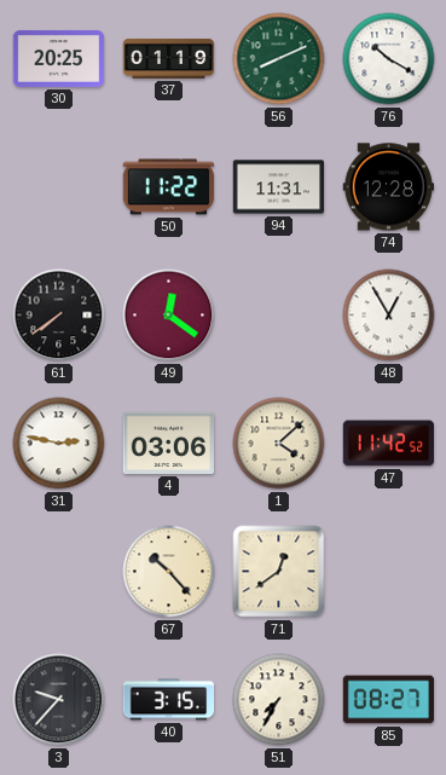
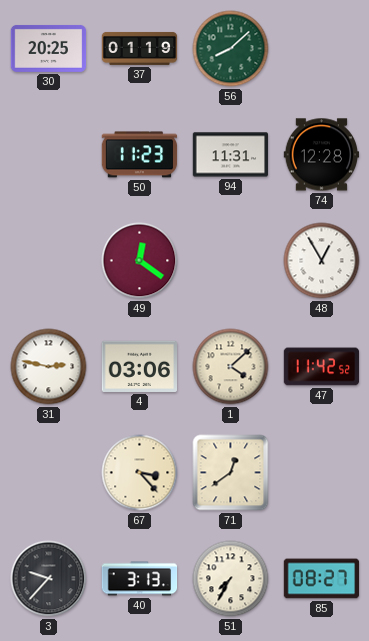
56: 8:11 -> 8:08 (231, 49)
76: 10:20 -> none (389, 59)
50: 11:22 -> 11:23 (140, 155)
61: 7:39 -> none (59, 316)
67: 10:23 -> 3:23 (140, 473)
40: 3:15 -> 3:13 (140, 579)
